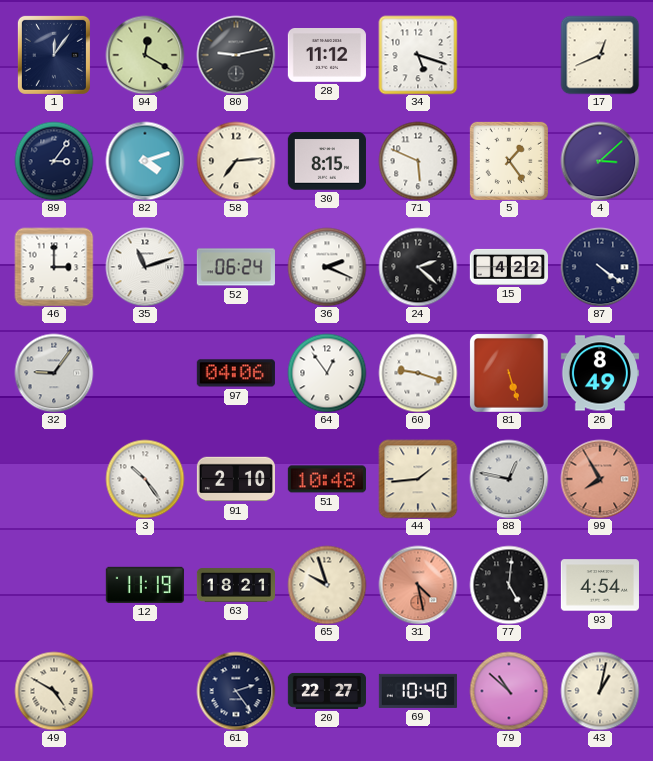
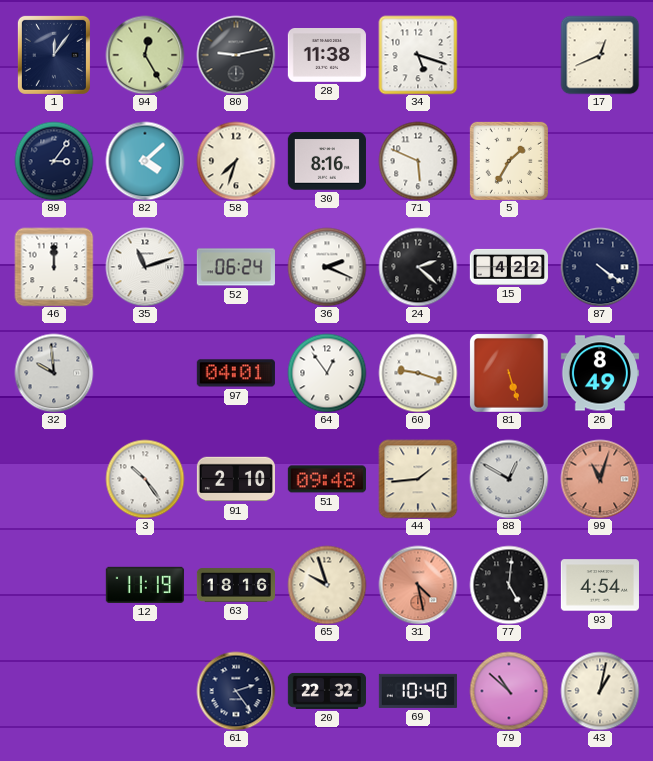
94: 12:20 -> 12:25 (145, 55)
28: 11:12 -> 11:38 (327, 56)
82: 4:12 -> 4:08 (145, 161)
58: 7:14 -> 7:33 (236, 161)
30: 8:15 -> 8:16 (327, 161)
5: 1:24 -> 1:35 (509, 161)
4: 3:08 -> none (600, 161)
46: 3:00 -> 12:00 (54, 267)
32: 9:06 -> 9:59 (54, 373)
97: 04:06 -> 04:01 (236, 373)
51: 10:48 -> 09:48 (327, 479)
88: 12:47 -> 12:50 (509, 479)
99: 7:55 -> 11:03 (600, 479)
63: 18:21 -> 18:16 (235, 585)
49: 4:50 -> none (54, 691)
20: 22:27 -> 22:32 (327, 691)
